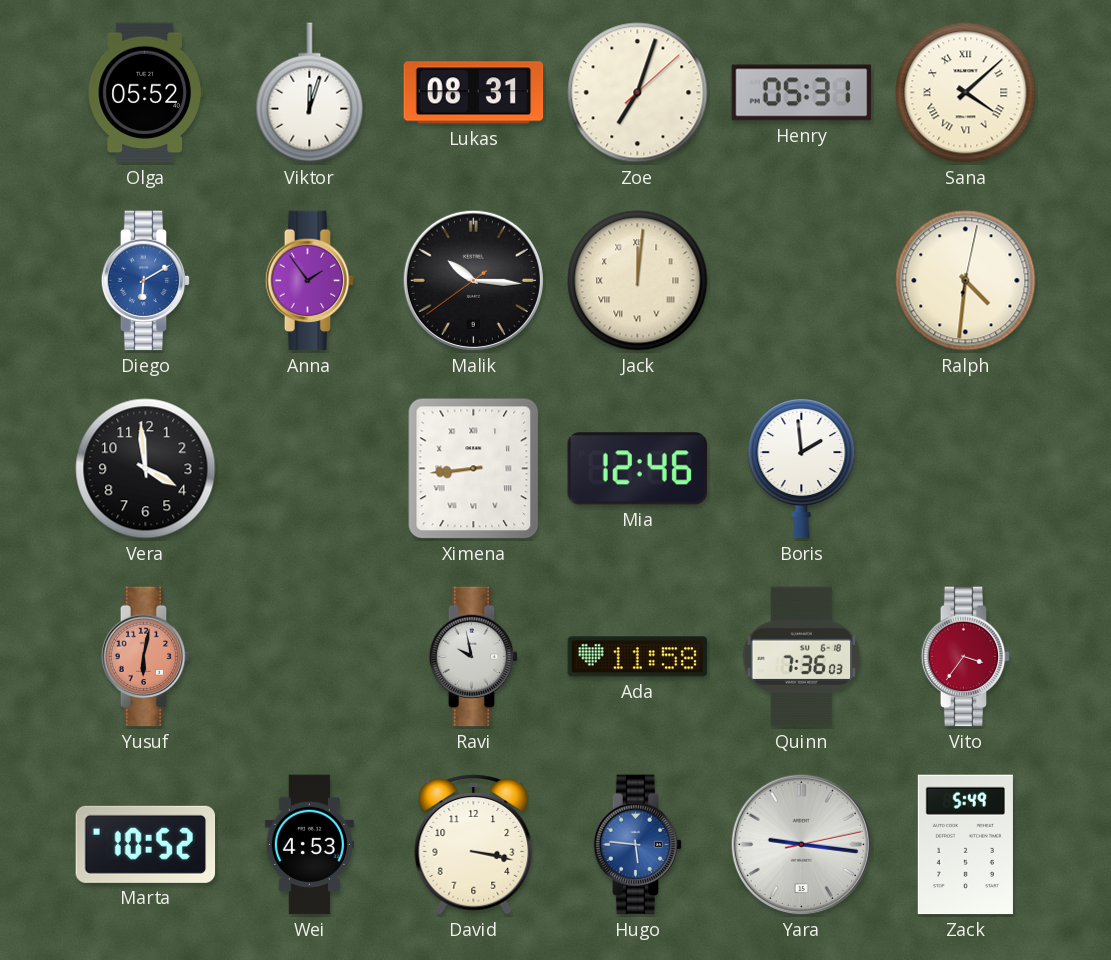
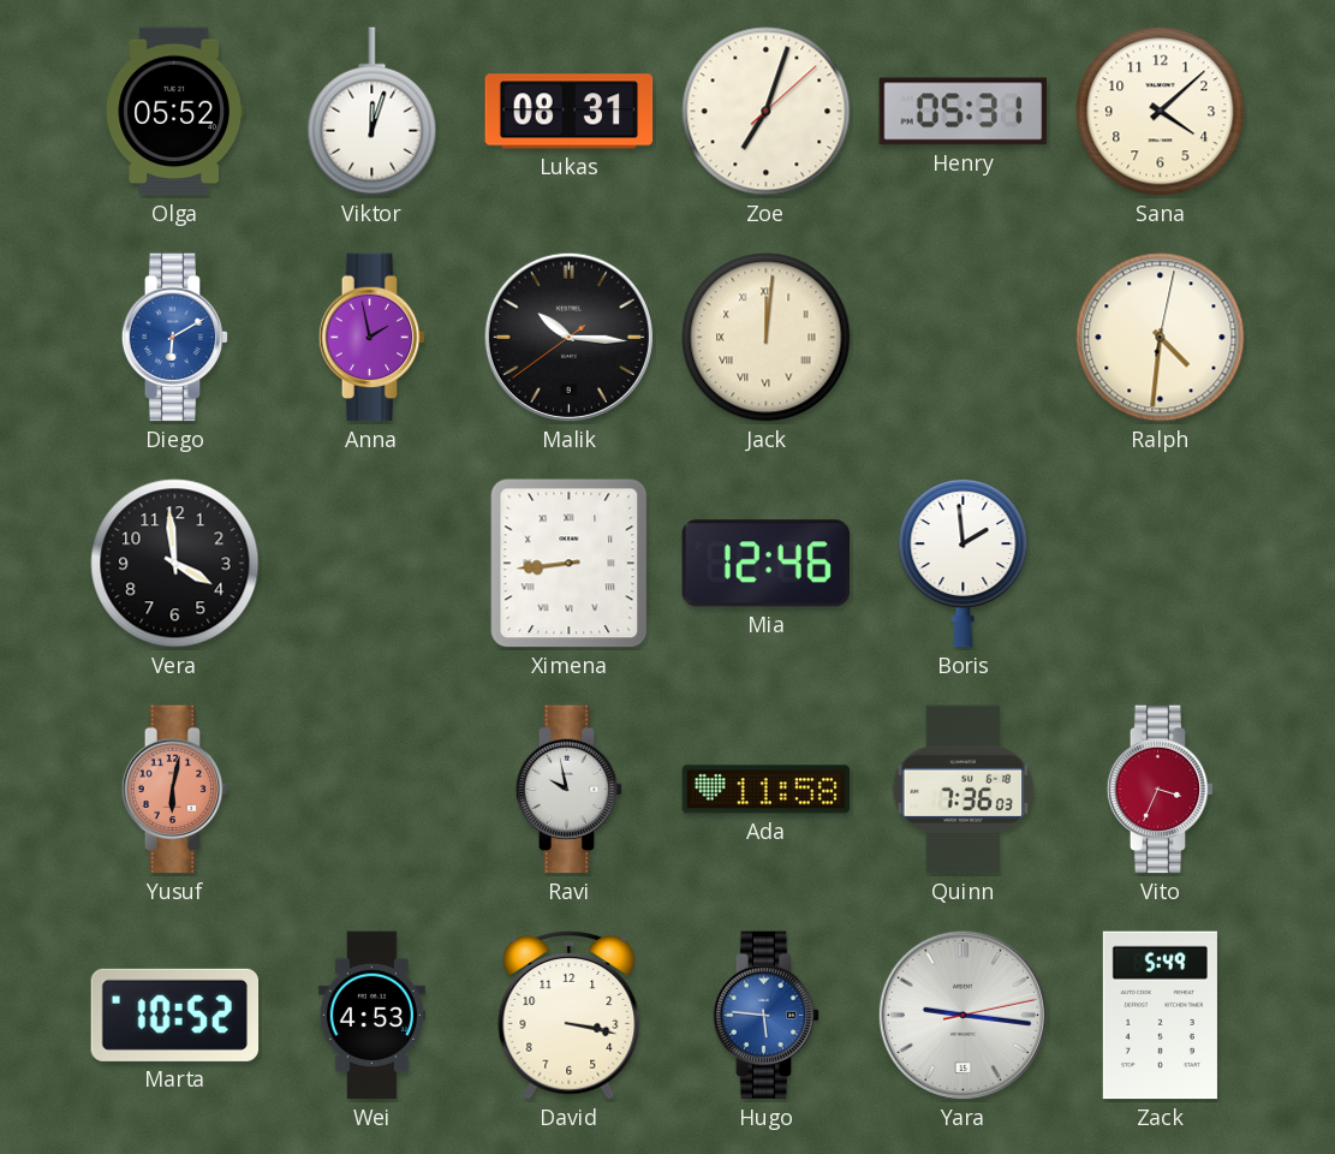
Sana numerals: Roman -> Arabic (1161, 112)
Anna: 1:54 -> 1:58 (373, 338)
Vito: 3:36 -> 3:34 (1161, 790)
